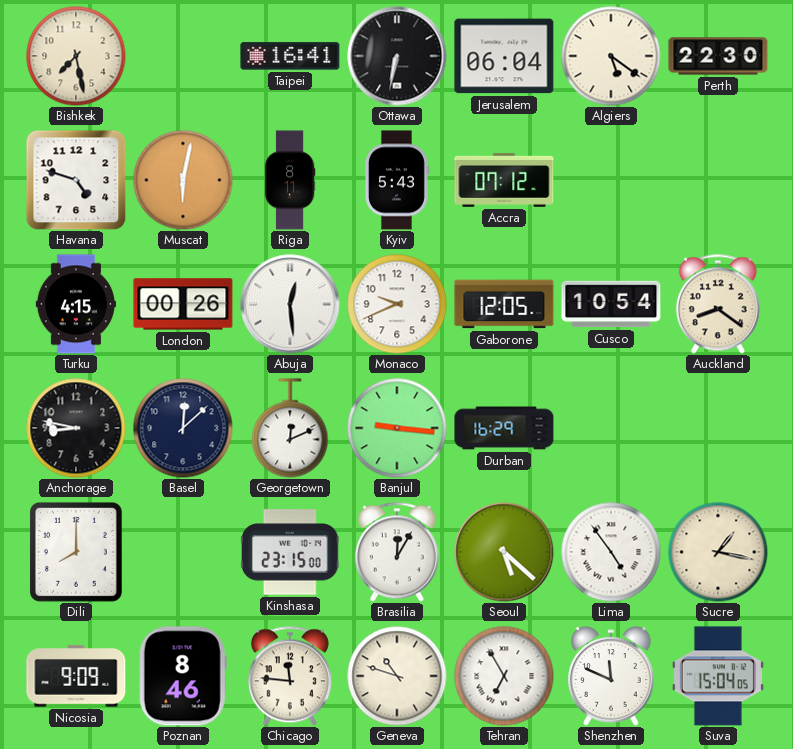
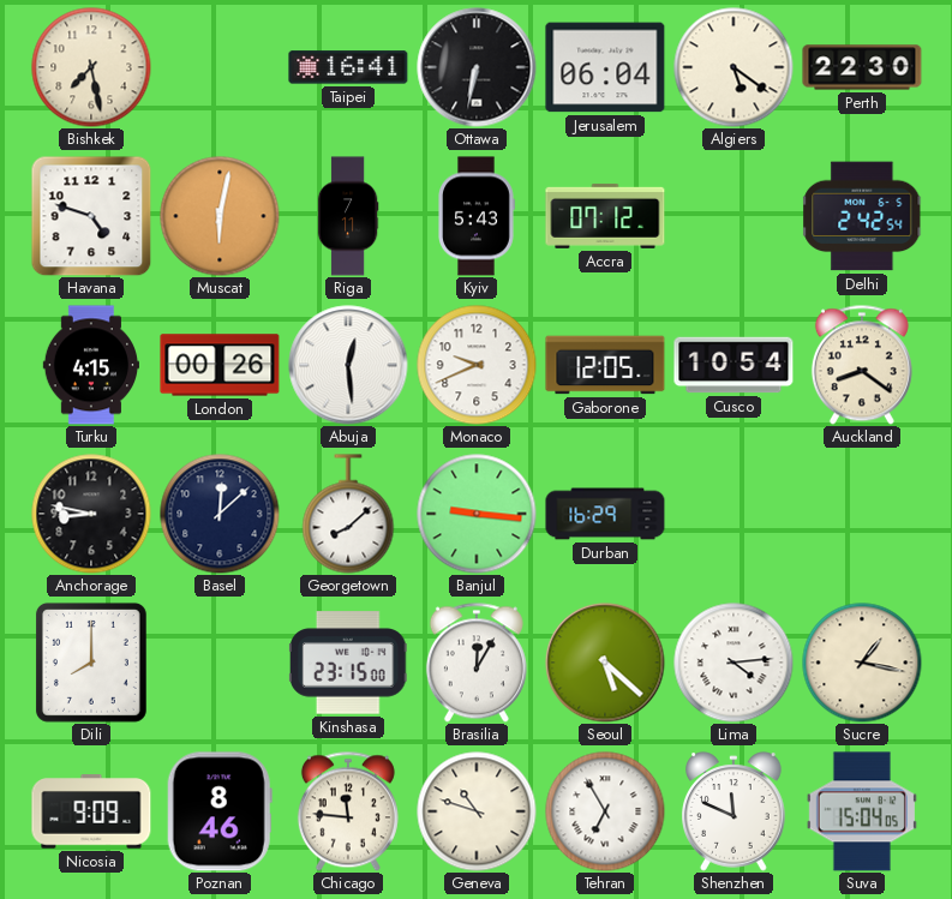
Riga: 8:11 -> 7:11 (348, 216)
Delhi: none -> 2:42 (862, 216)
Georgetown: 12:11 -> 8:08 (348, 514)
Lima: 4:54 -> 4:14 (734, 663)
